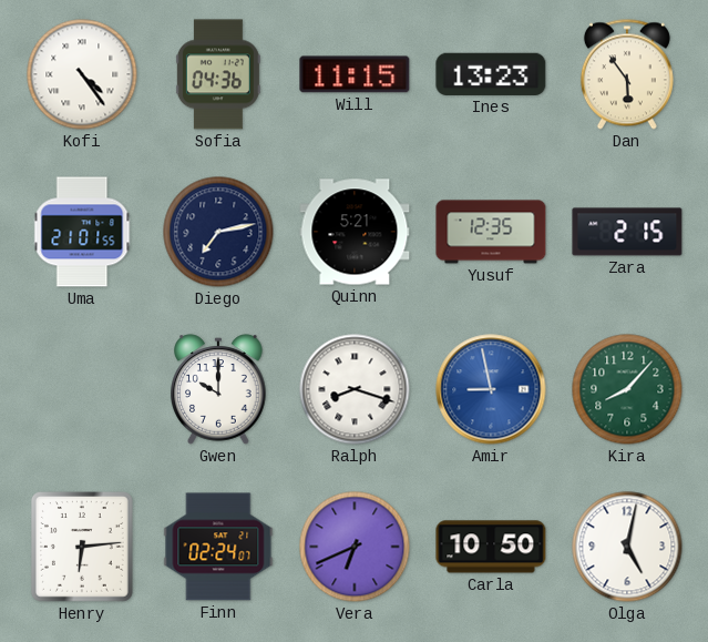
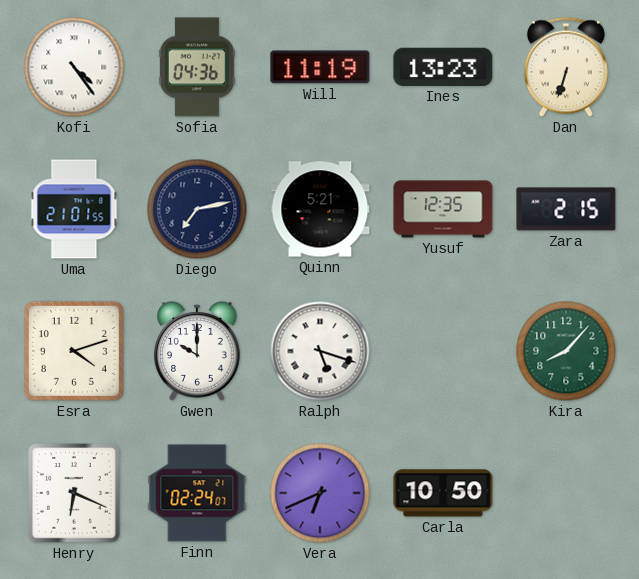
Will: 11:15 -> 11:19 (320, 67)
Dan: 5:54 -> 6:33 (566, 67)
Esra: none -> 4:12 (74, 351)
Ralph: 8:18 -> 5:18 (320, 351)
Amir: 8:58 -> none (491, 389)
Henry: 6:14 -> 6:19 (75, 494)
Olga: 5:02 -> none (627, 547)
